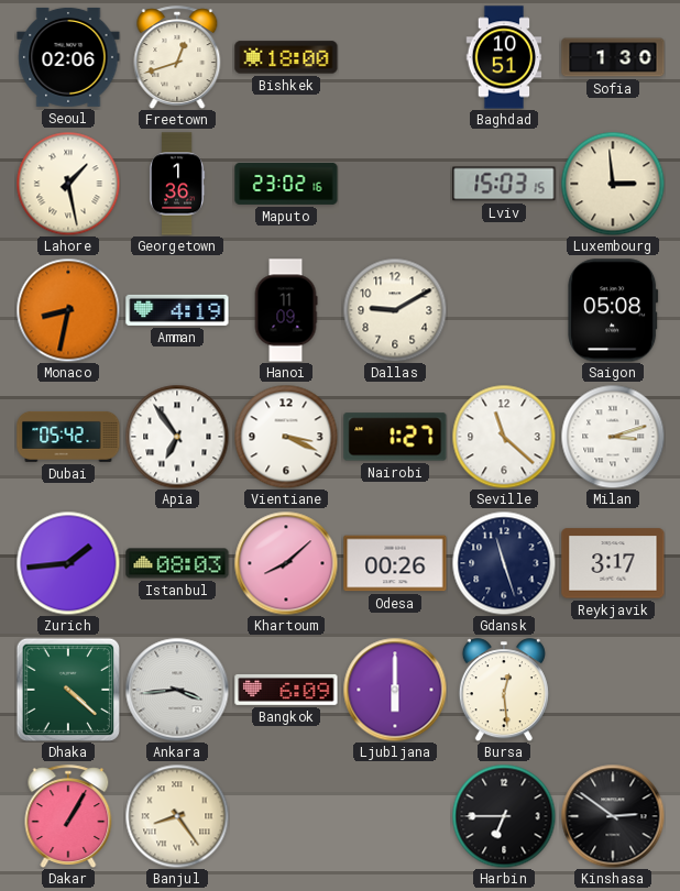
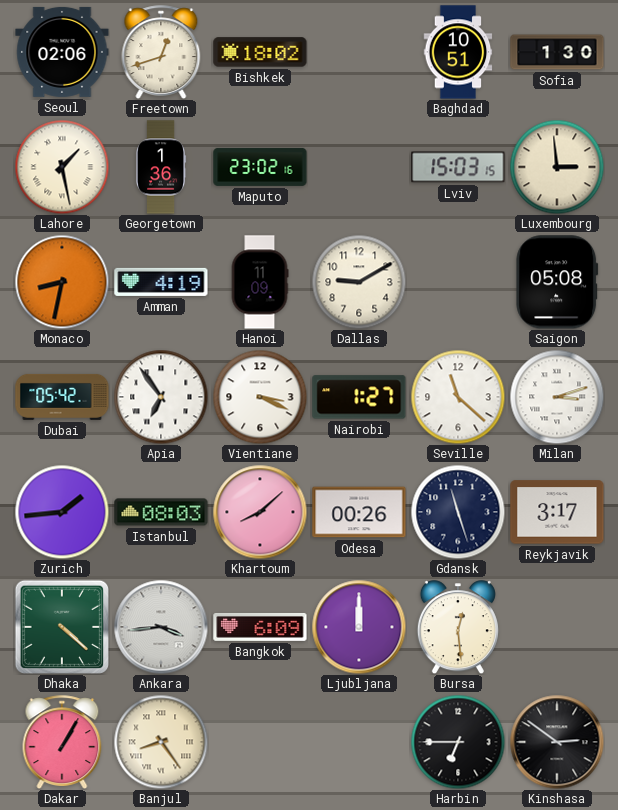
Bishkek: 18:00 -> 18:02 (260, 52)
Ljubljana: 6:00 -> 12:00 (359, 627)
